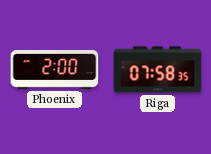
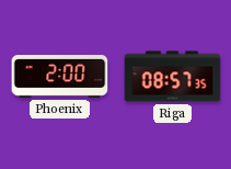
Riga: 07:58 -> 08:57 (173, 77)
